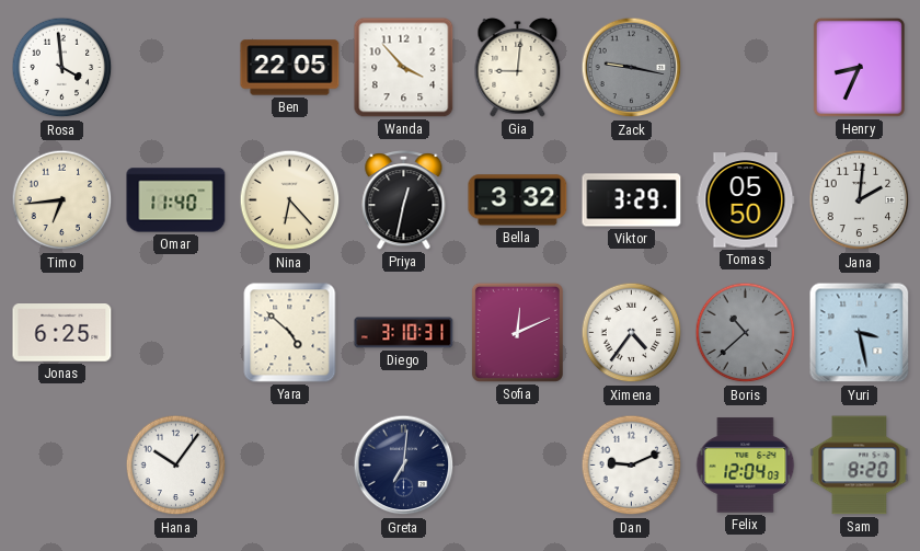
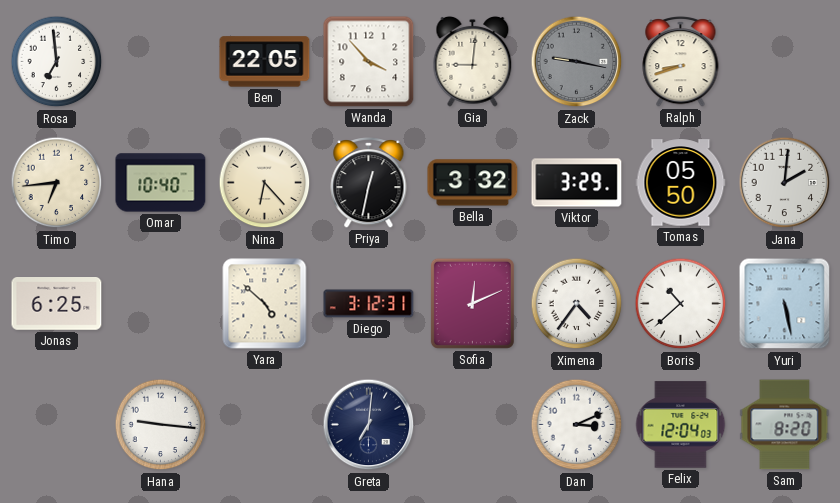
Rosa: 3:59 -> 6:59 (57, 62)
Ralph: none -> 8:42 (681, 62)
Henry: 8:34 -> none (859, 67)
Omar: 11:40 -> 10:40 (161, 183)
Diego: 3:10 -> 3:12 (369, 304)
Boris dial: grey -> white (681, 304)
Yuri: 3:28 -> 5:28 (785, 304)
Hana: 10:06 -> 9:16 (161, 425)
Dan: 9:11 -> 3:11 (577, 425)
